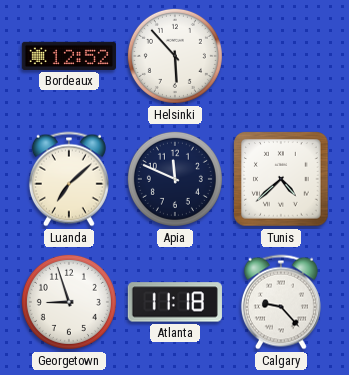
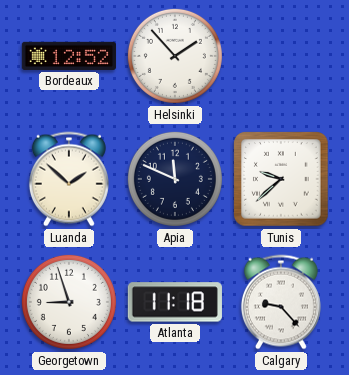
Helsinki: 5:53 -> 1:53 (175, 56)
Luanda: 7:08 -> 1:52 (69, 179)
Tunis: 4:38 -> 9:38 (281, 179)
